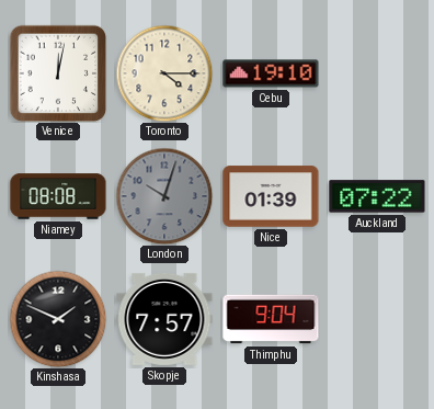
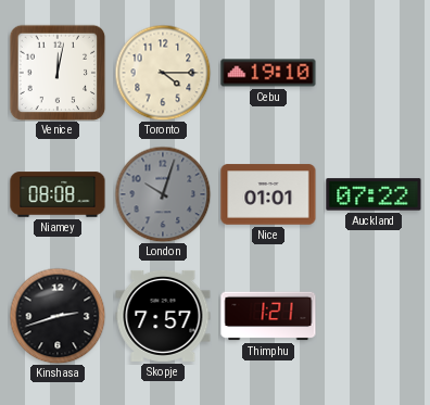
Nice: 01:39 -> 01:01 (268, 194)
Kinshasa: 1:49 -> 2:42 (58, 316)
Thimphu: 9:04 -> 1:21 (268, 316)
